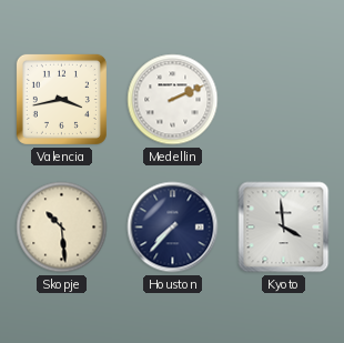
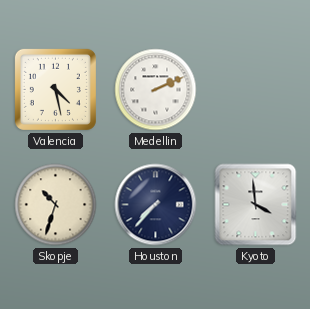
Valencia: 3:43 -> 4:28 (55, 89)
Skopje: 10:29 -> 10:33 (56, 205)
